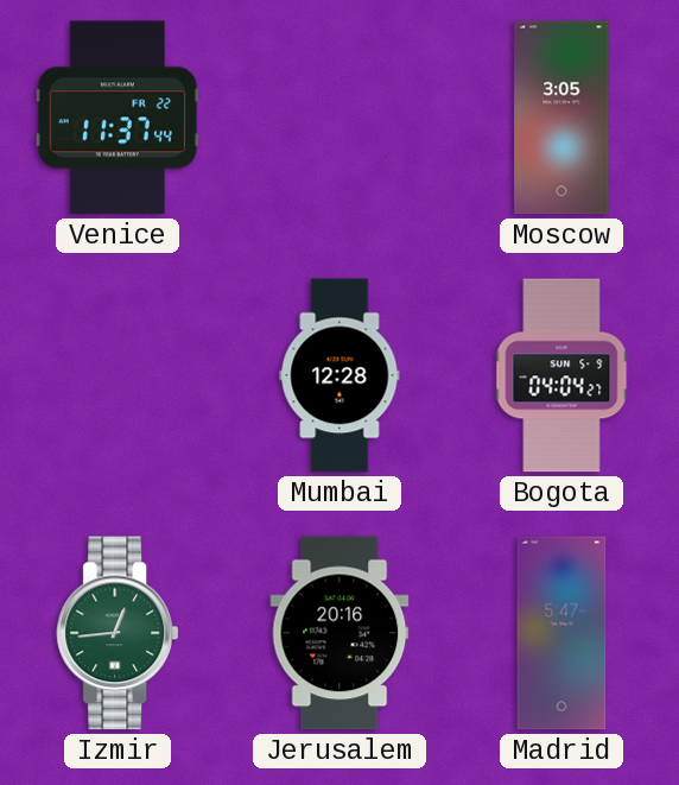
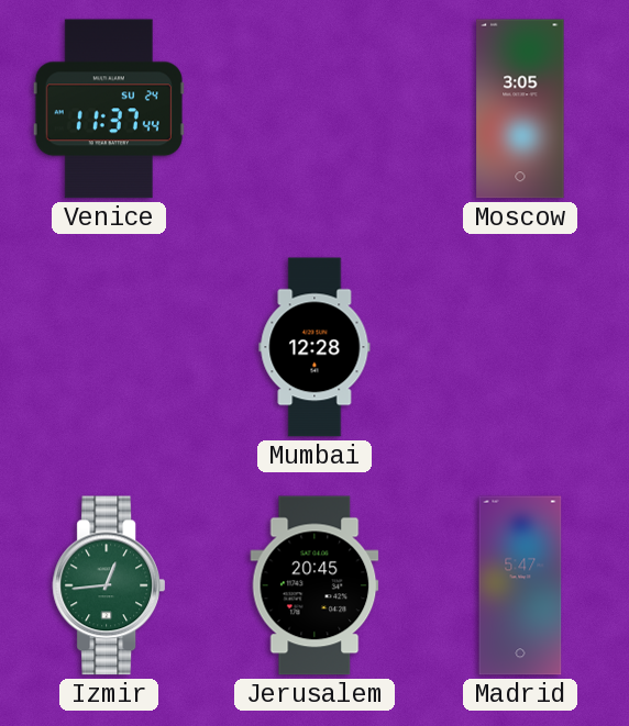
Venice date: FR 22 -> SU 24 (109, 109)
Bogota: 04:04 -> none (561, 375)
Jerusalem: 20:16 -> 20:45 (314, 585)
